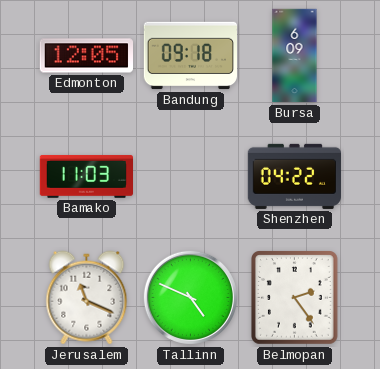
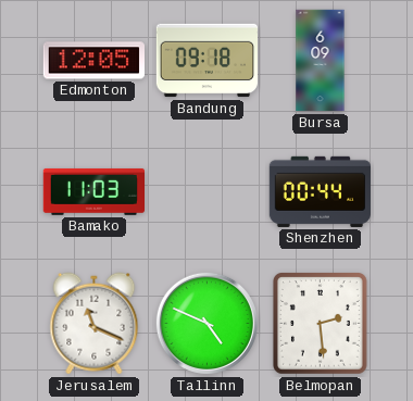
Shenzhen: 04:22 -> 00:44 (320, 191)
Belmopan: 2:24 -> 2:29 (321, 324)
